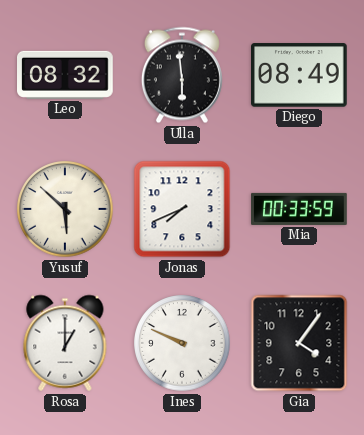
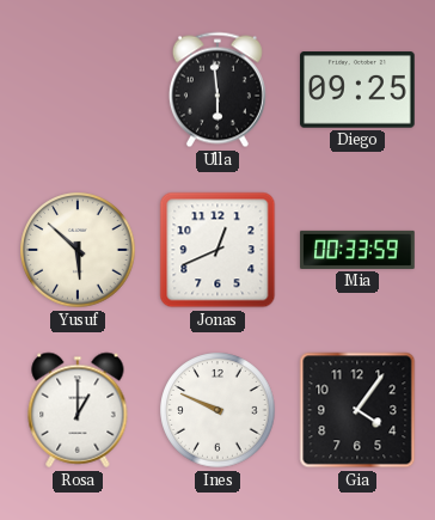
Leo: 08:32 -> none (65, 75)
Diego: 08:49 -> 09:25 (359, 90)
Jonas: 7:41 -> 12:41 (217, 250)
